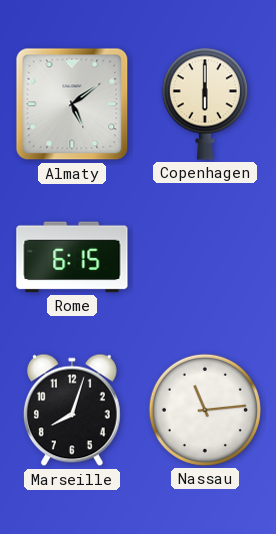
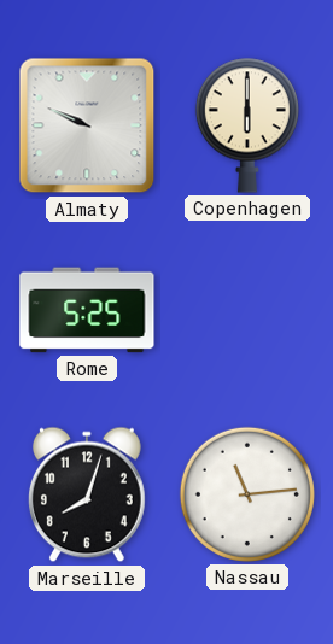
Almaty: 5:09 -> 9:49 (87, 125)
Rome: 6:15 -> 5:25 (87, 310)
